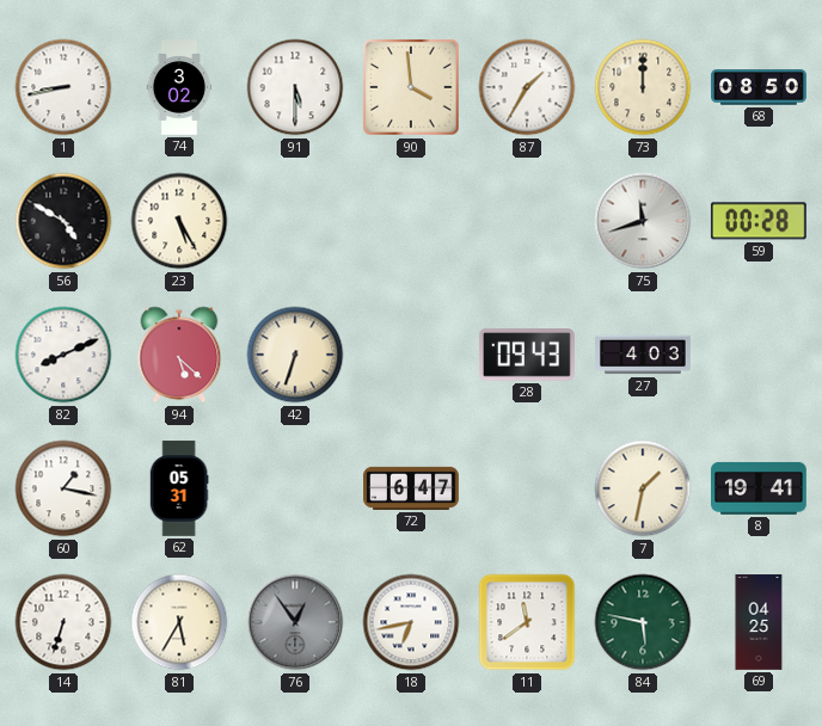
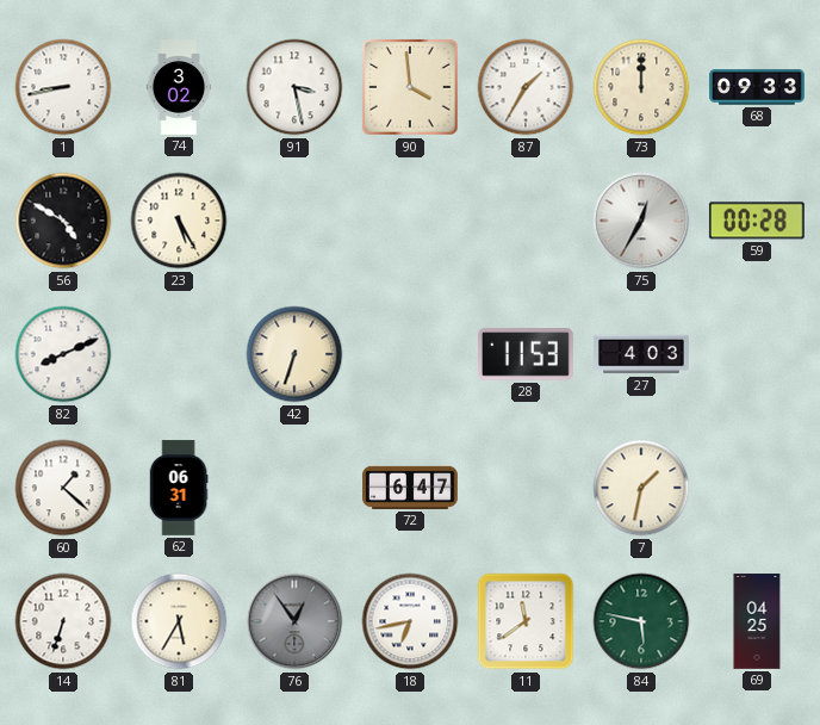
91: 5:30 -> 3:28 (294, 87)
68: 08:50 -> 09:33 (757, 87)
75: 11:42 -> 12:35 (641, 221)
94: 5:22 -> none (179, 355)
28: 09:43 -> 11:53 (526, 354)
60: 1:17 -> 1:22 (63, 488)
62: 05:31 -> 06:31 (179, 488)
8: 19:41 -> none (760, 488)
